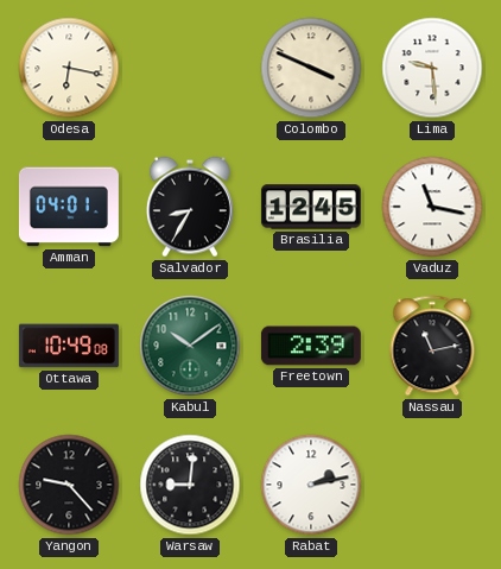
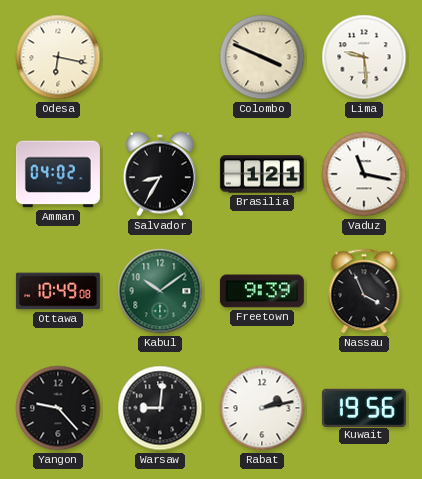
Amman: 04:01 -> 04:02 (58, 174)
Brasilia: 12:45 -> 1:21 (262, 174)
Freetown: 2:39 -> 9:39 (262, 291)
Nassau: 11:13 -> 3:56 (364, 291)
Kuwait: none -> 19:56 (364, 407)
